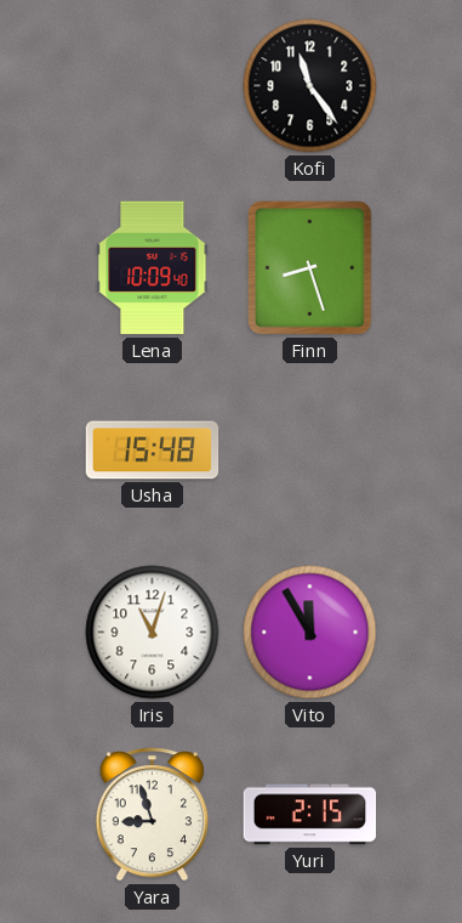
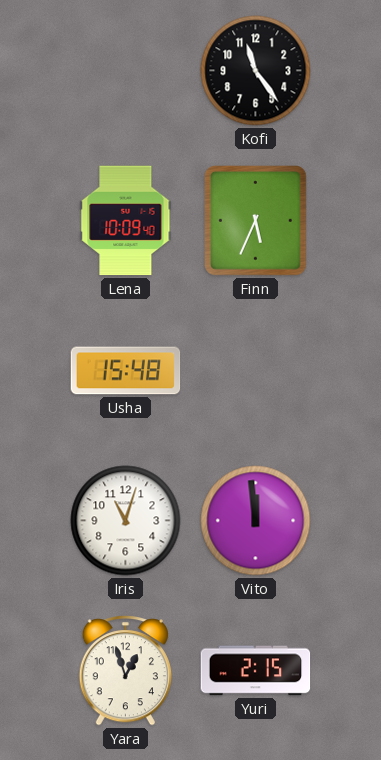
Finn: 8:27 -> 5:34 (256, 221)
Vito: 11:55 -> 11:59 (256, 521)
Yara: 8:57 -> 12:57 (125, 671)
